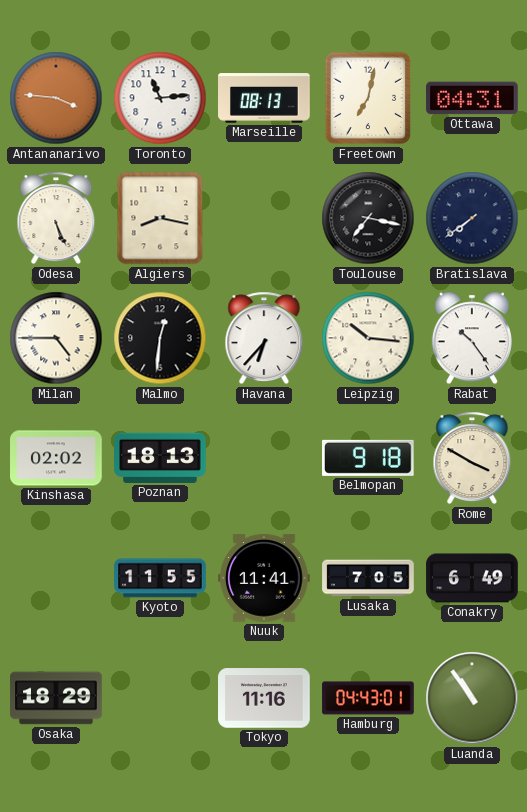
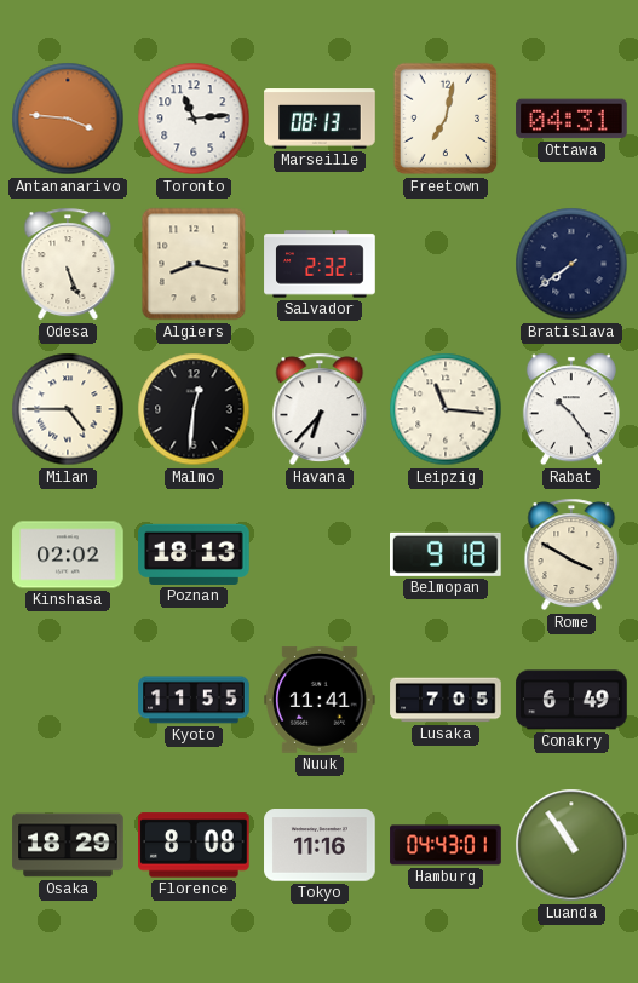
Salvador: none -> 2:32 (320, 264)
Toulouse: 7:17 -> none (368, 218)
Leipzig: 10:16 -> 11:16 (446, 409)
Florence: none -> 8:08 (195, 845)
